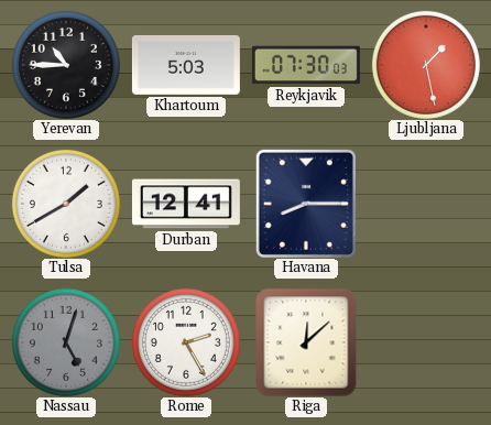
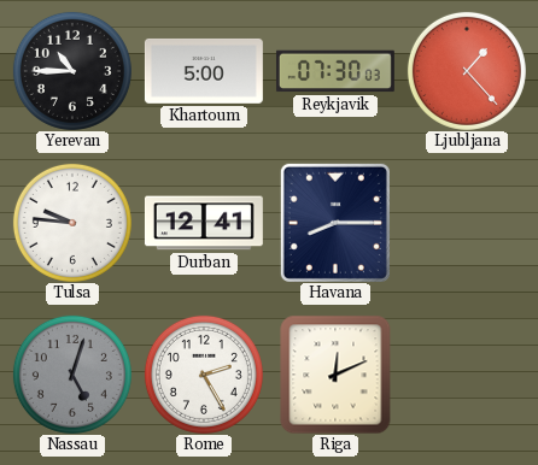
Khartoum: 5:03 -> 5:00 (204, 71)
Ljubljana: 1:28 -> 1:23 (467, 71)
Tulsa: 1:40 -> 9:46 (72, 223)
Riga: 12:08 -> 12:11 (335, 375)
